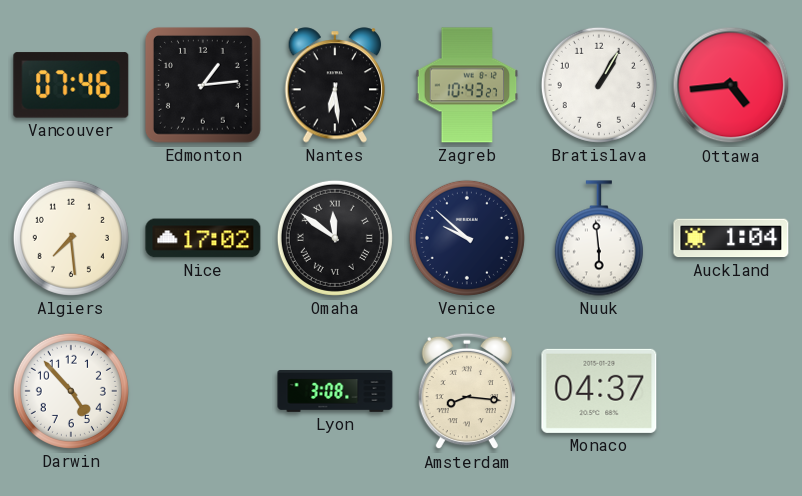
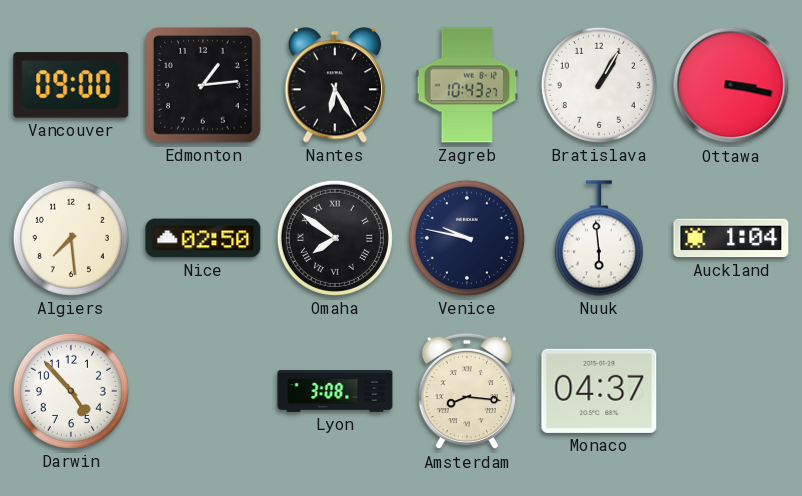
Vancouver: 07:46 -> 09:00 (71, 85)
Nantes: 6:29 -> 6:25 (335, 85)
Ottawa: 4:44 -> 3:17 (731, 85)
Nice: 17:02 -> 02:50 (203, 238)
Omaha: 11:51 -> 7:51 (335, 238)
Venice: 9:52 -> 9:47 (467, 238)
